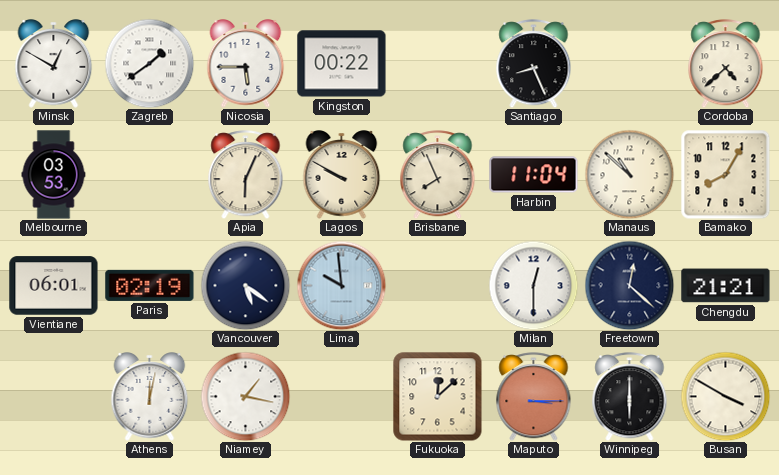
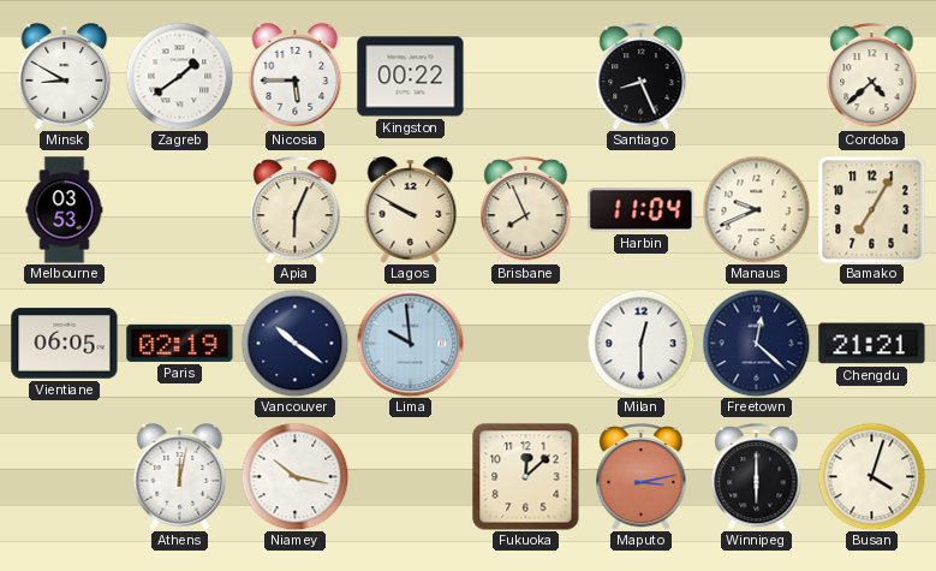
Minsk: 12:50 -> 8:50 (65, 77)
Manaus: 10:52 -> 9:41 (756, 209)
Bamako: 8:05 -> 7:05 (871, 209)
Vientiane: 06:01 -> 06:05 (65, 344)
Vancouver: 5:21 -> 10:21 (294, 343)
Niamey: 1:17 -> 10:17 (294, 476)
Maputo: 3:15 -> 3:13 (642, 477)
Busan: 3:50 -> 4:03 (871, 476)
